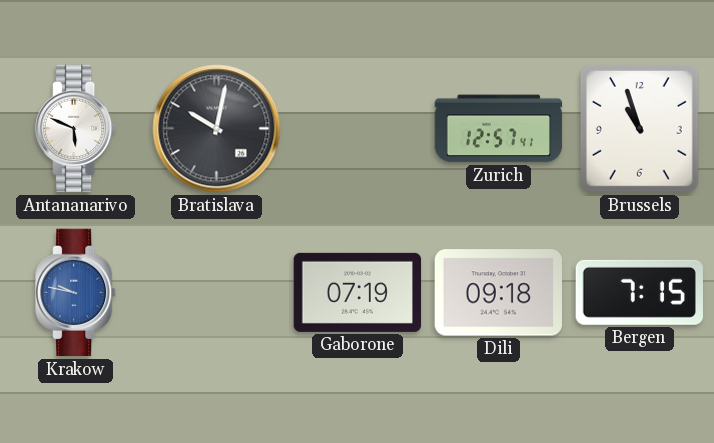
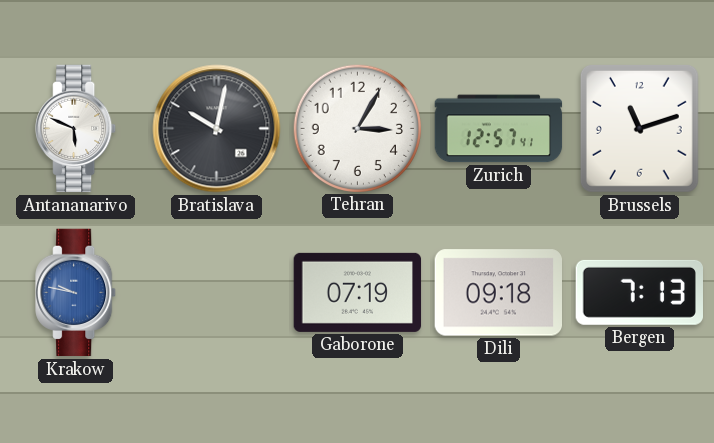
Tehran: none -> 3:05 (357, 128)
Brussels: 10:57 -> 11:12 (639, 128)
Bergen: 7:15 -> 7:13 (639, 292)
